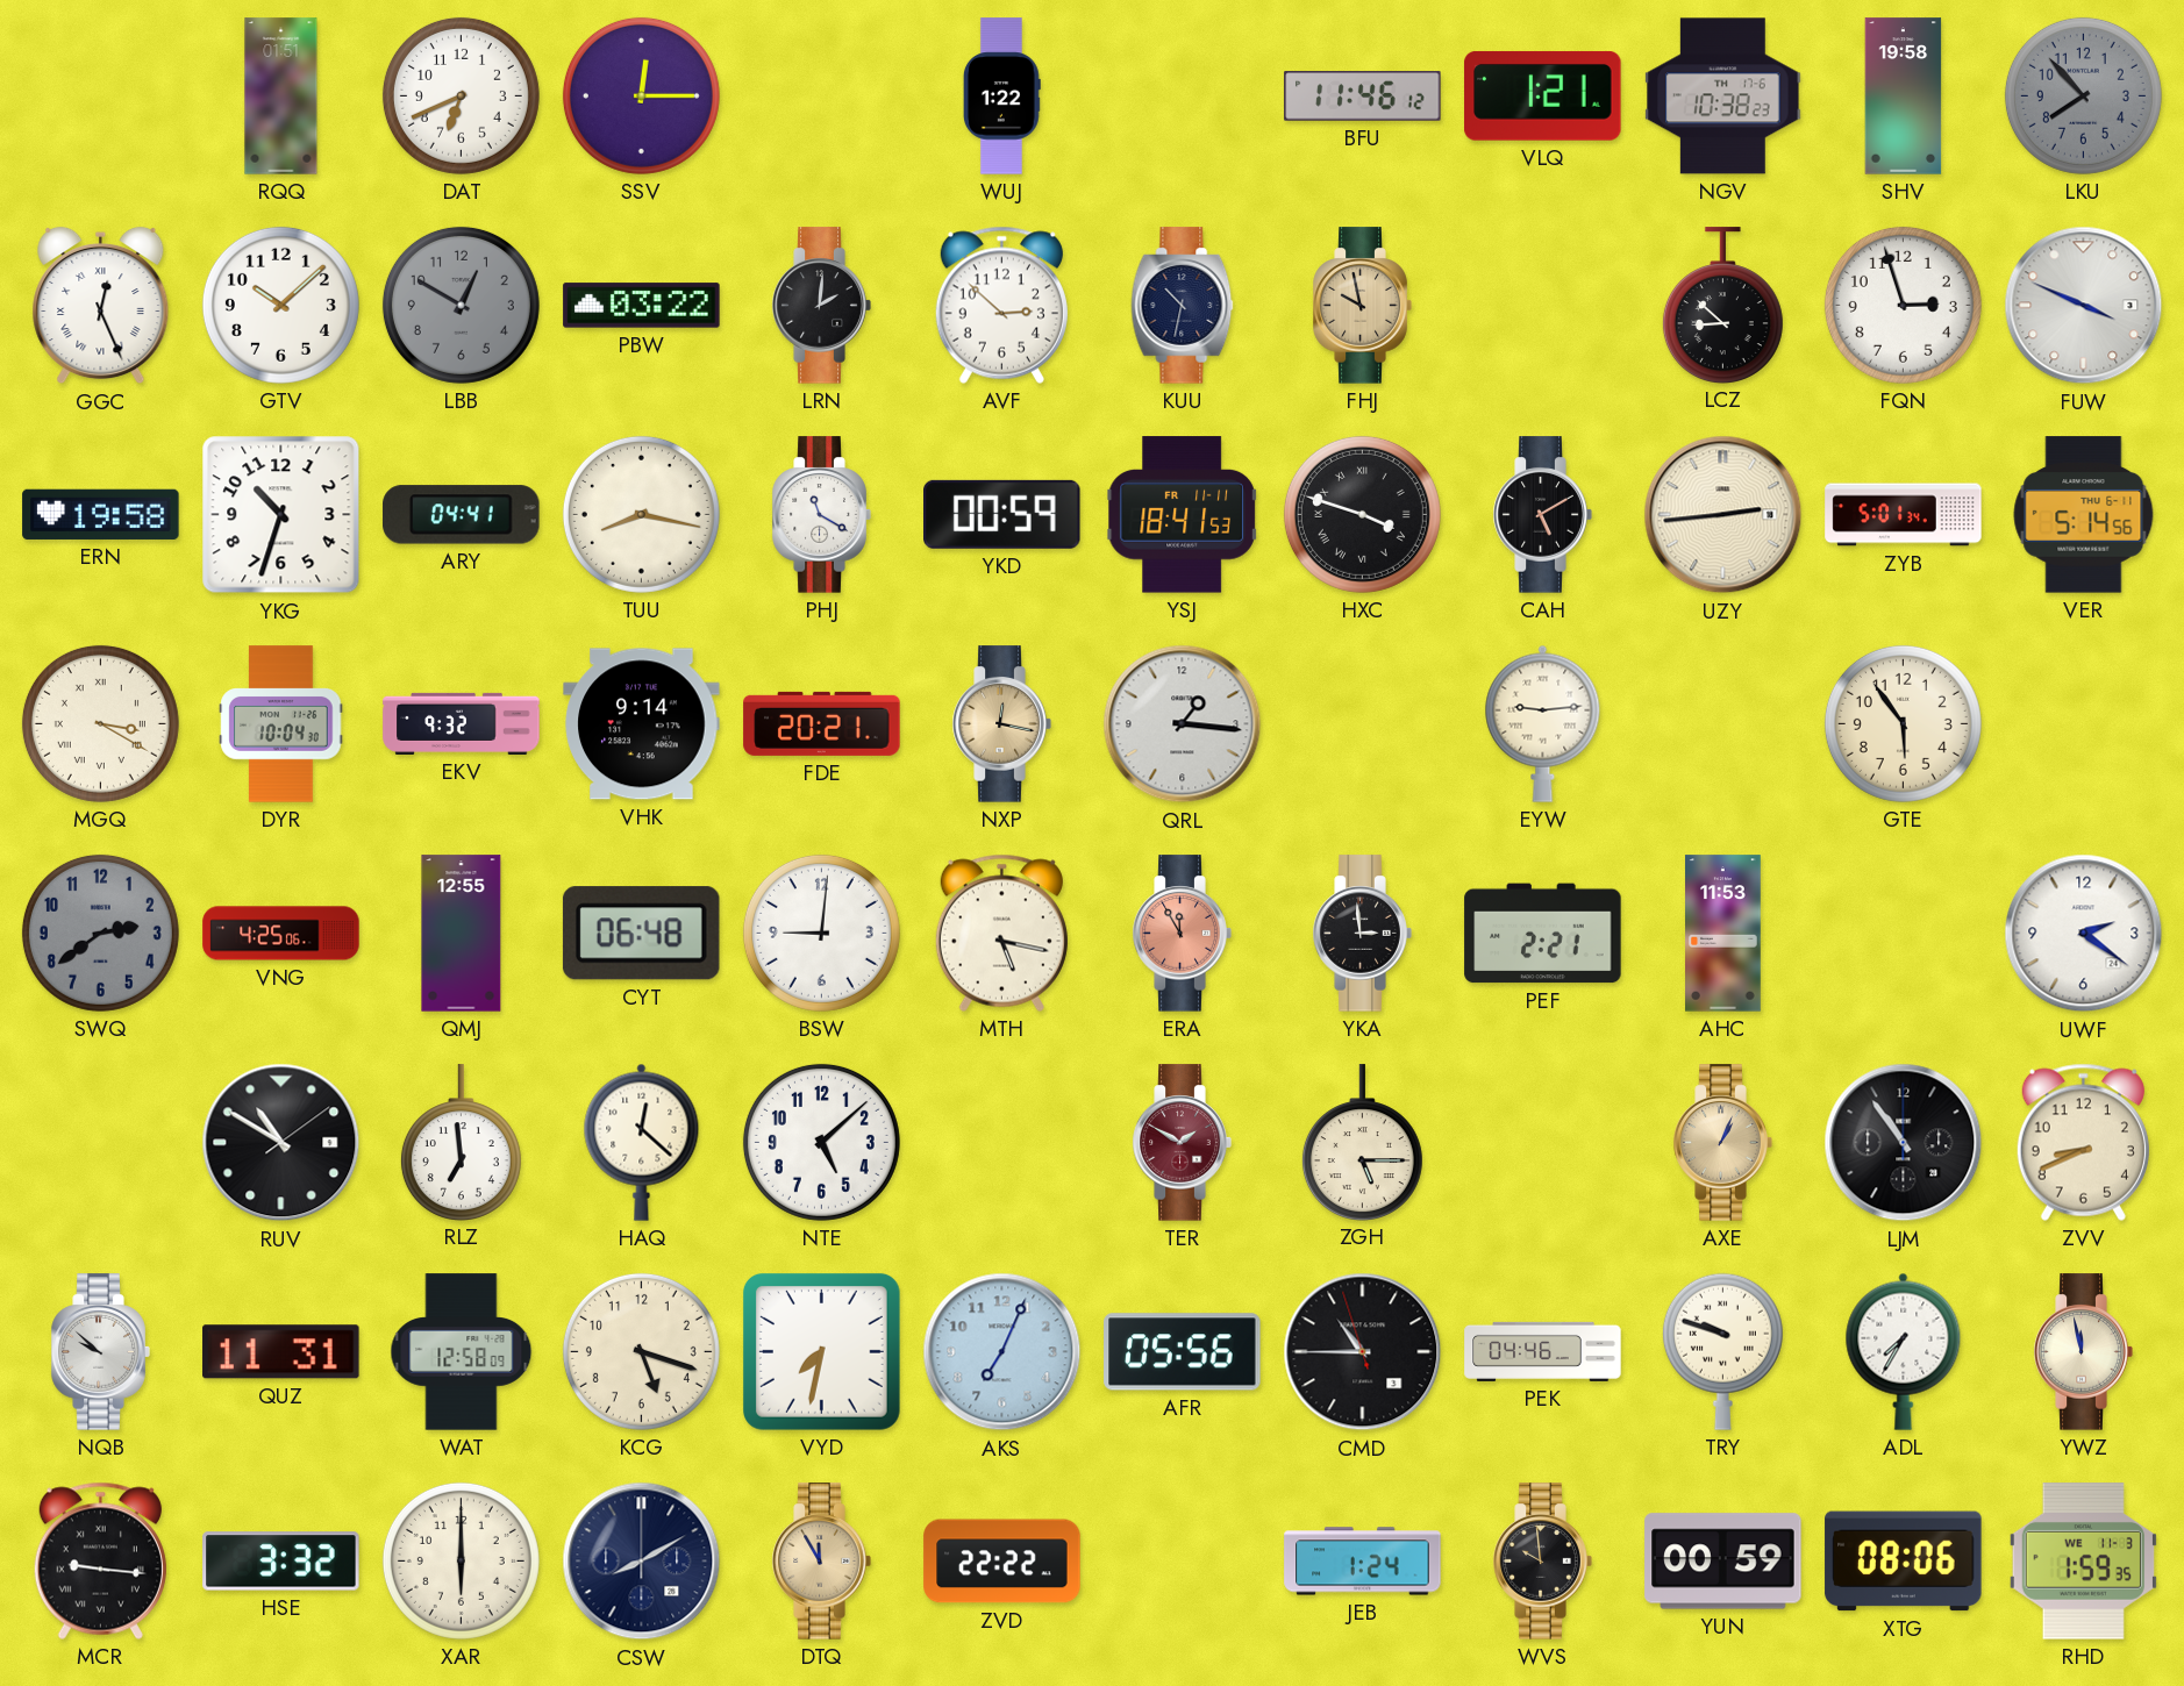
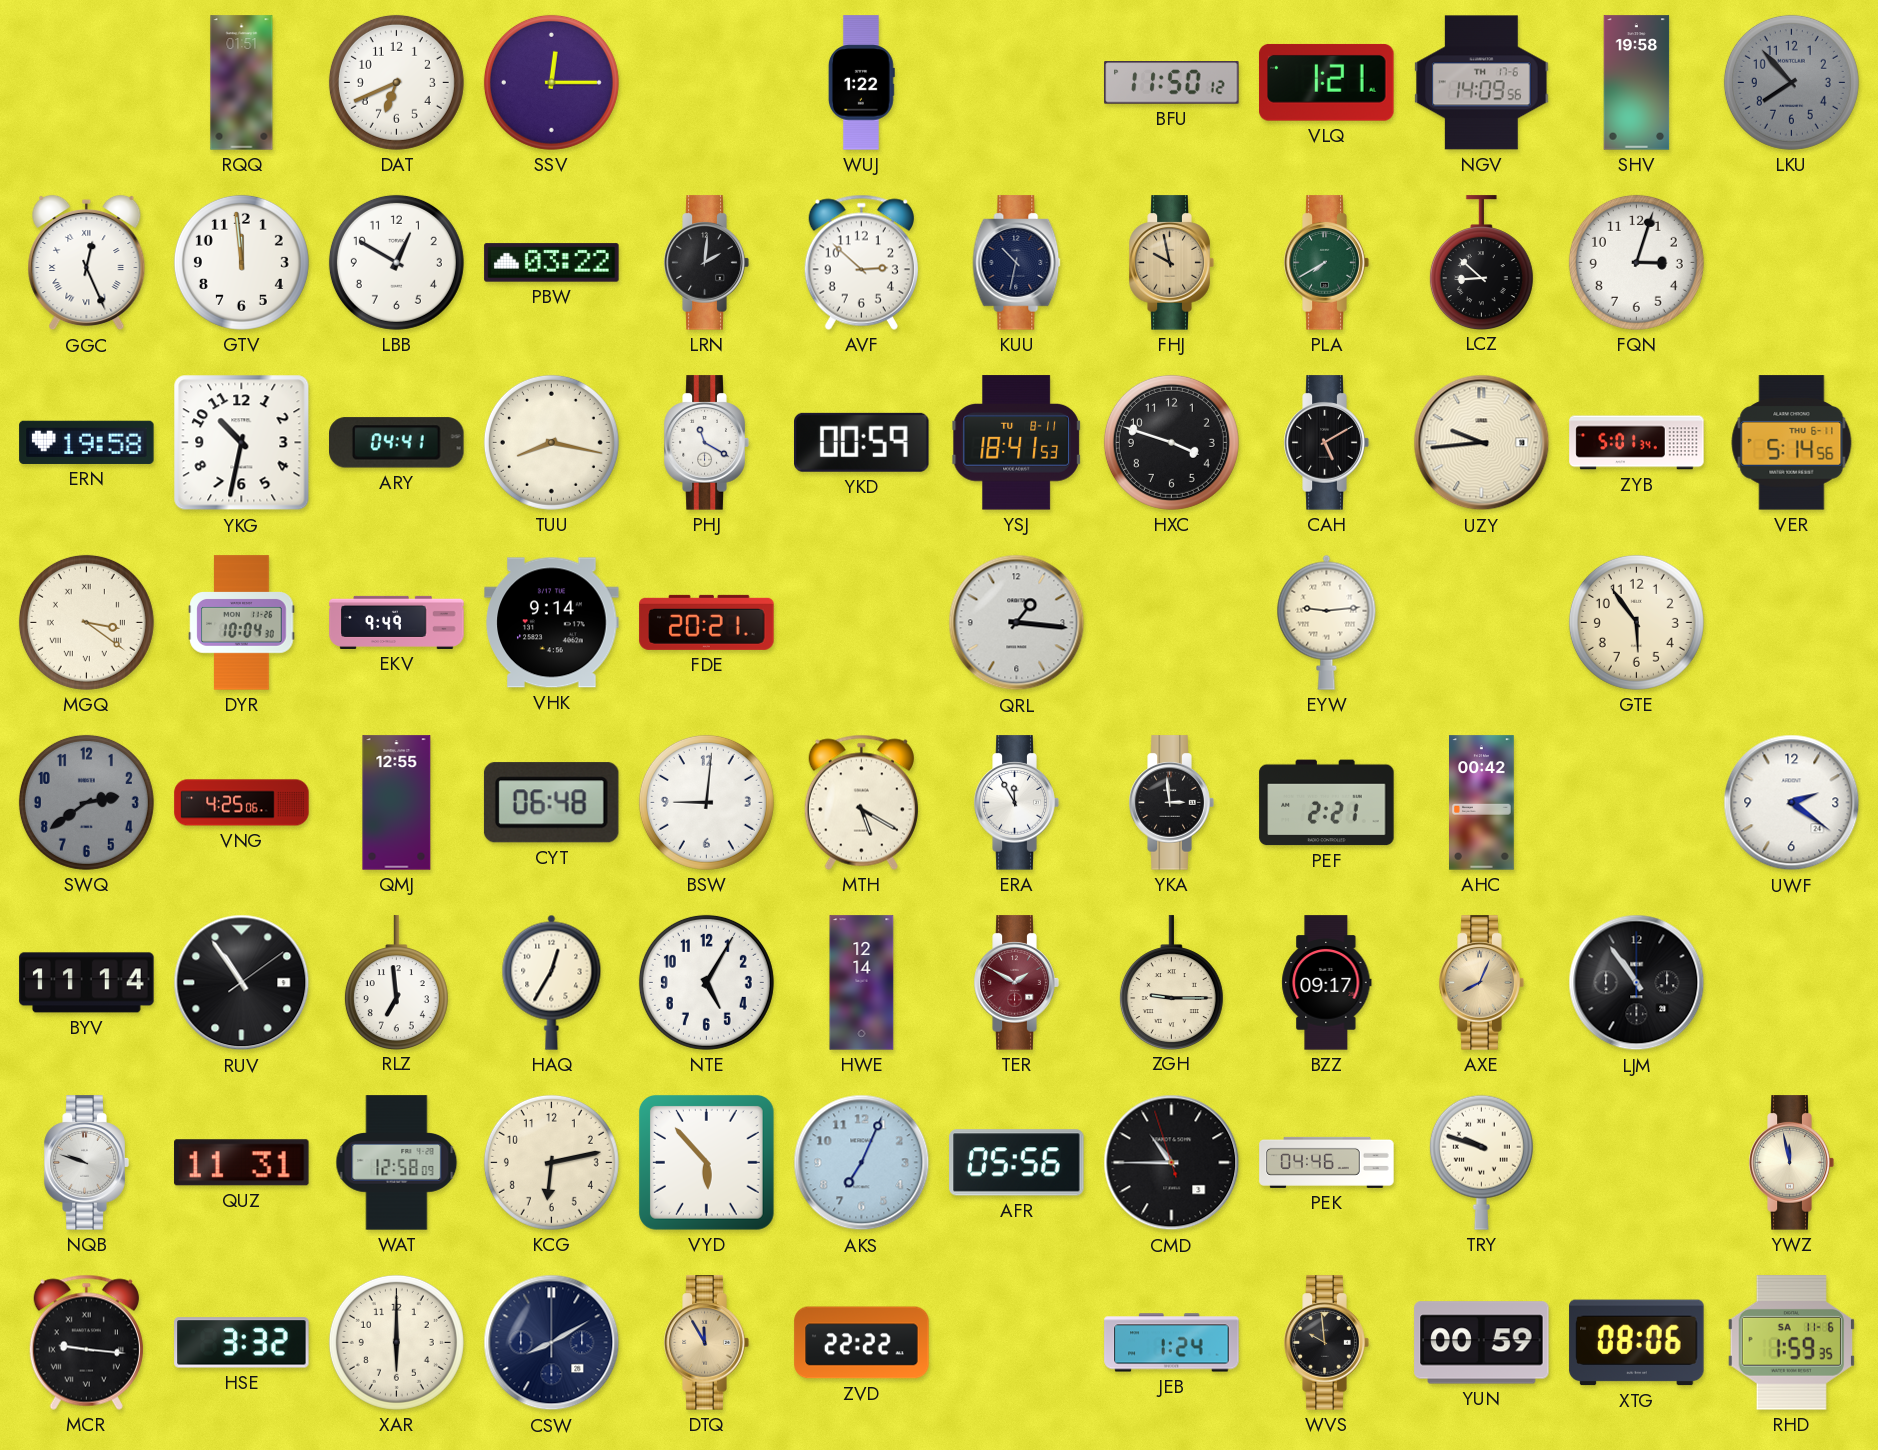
BFU: 11:46 -> 11:50 (1172, 83)
NGV: 10:38 -> 14:09 (1482, 83)
GTV: 10:08 -> 11:59 (241, 262)
LBB dial: grey -> white (396, 262)
PLA: none -> 7:40 (1326, 263)
FQN: 2:57 -> 3:03 (1636, 262)
FUW: 3:49 -> none (2084, 306)
YKG: 10:33 -> 10:32 (242, 443)
YSJ date: FR 11-11 -> TU 8-11 (1017, 443)
HXC numerals: Roman -> Arabic (1171, 442)
UZY: 2:44 -> 9:44 (1482, 443)
MGQ: 3:20 -> 3:21 (86, 622)
EKV: 9:32 -> 9:49 (397, 622)
NXP: 12:17 -> none (1001, 724)
MTH: 5:17 -> 5:20 (861, 802)
ERA dial: salmon -> white (1016, 803)
AHC: 11:53 -> 00:42 (1482, 803)
BYV: none -> 11:14 (87, 983)
RUV: 10:50 -> 10:54 (242, 983)
HAQ: 12:22 -> 12:35 (552, 982)
NTE: 5:08 -> 5:05 (706, 982)
HWE: none -> 12:14 (862, 983)
ZGH: 5:15 -> 9:15 (1171, 982)
BZZ: none -> 09:17 (1327, 983)
AXE: 1:04 -> 8:04 (1481, 983)
ZVV: 8:41 -> none (2083, 1142)
NQB: 9:52 -> 9:48 (86, 1163)
KCG: 5:18 -> 6:13 (551, 1162)
VYD: 7:32 -> 5:53 (706, 1162)
ADL: 7:35 -> none (1904, 1351)
RHD date: WE 11-3 -> SA 11-6 (1791, 1343)
